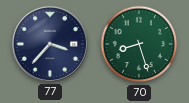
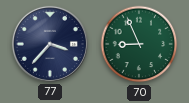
70: 8:27 -> 8:56 (139, 44)
